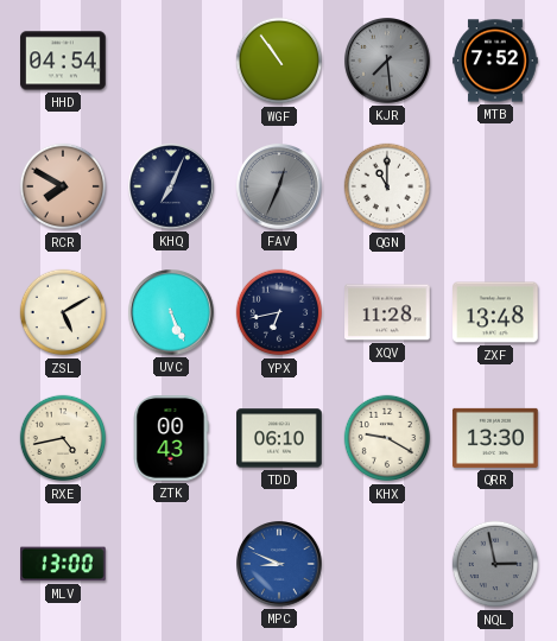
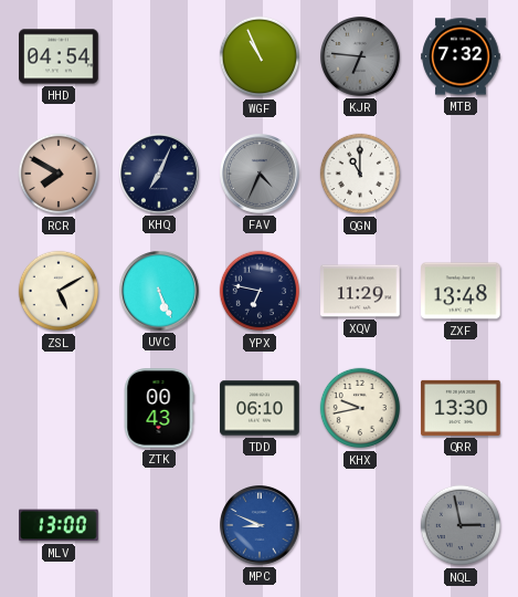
WGF: 10:54 -> 10:56 (260, 56)
KJR: 7:29 -> 6:46 (361, 57)
MTB: 7:52 -> 7:32 (461, 56)
FAV: 12:34 -> 4:34 (261, 175)
YPX: 6:43 -> 6:47 (260, 291)
XQV: 11:28 -> 11:29 (360, 291)
RXE: 4:43 -> none (63, 438)
KHX: 9:20 -> 9:43 (360, 408)
